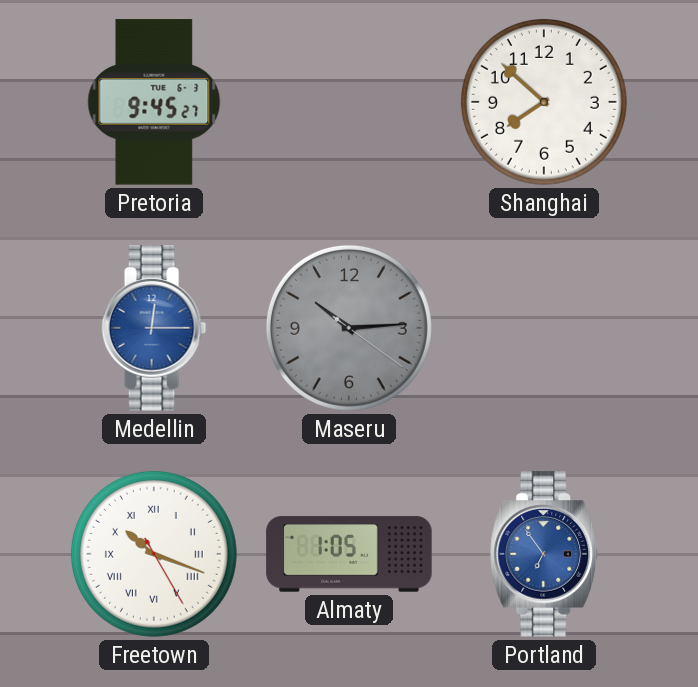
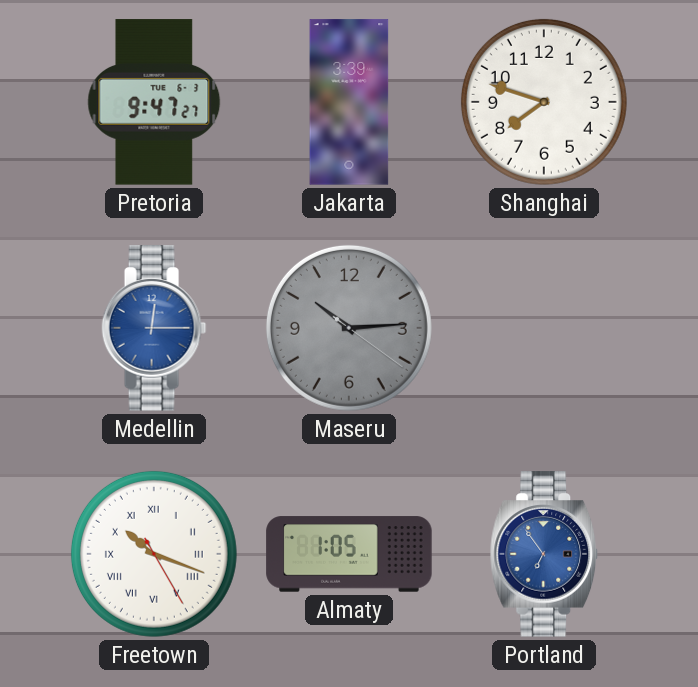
Pretoria: 9:45 -> 9:47 (154, 102)
Jakarta: none -> 3:39 (349, 102)
Shanghai: 7:52 -> 7:48 (544, 102)
